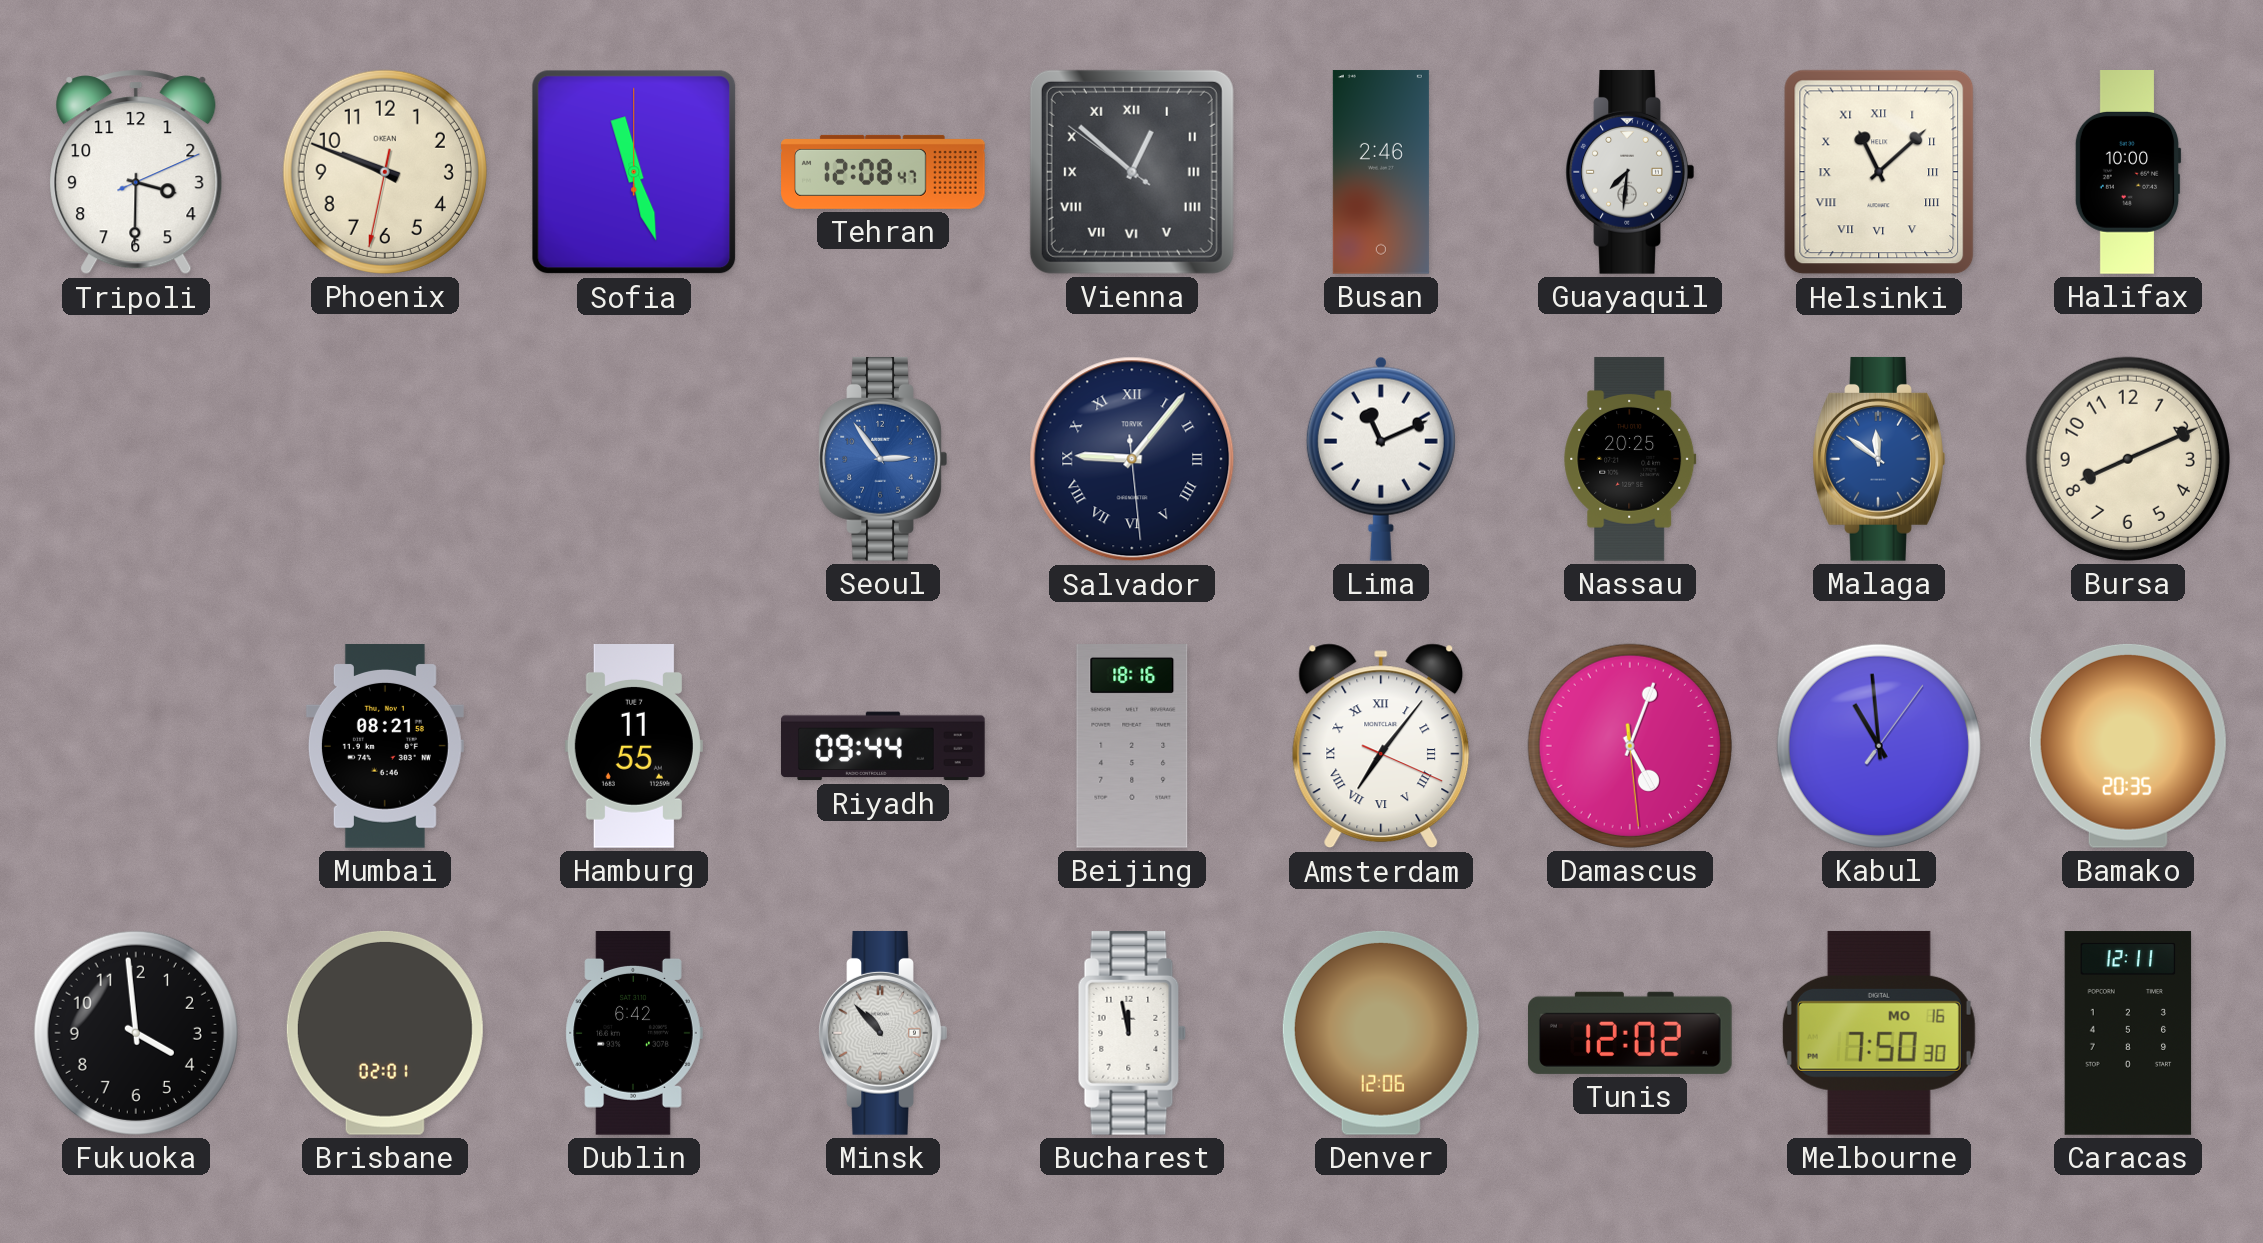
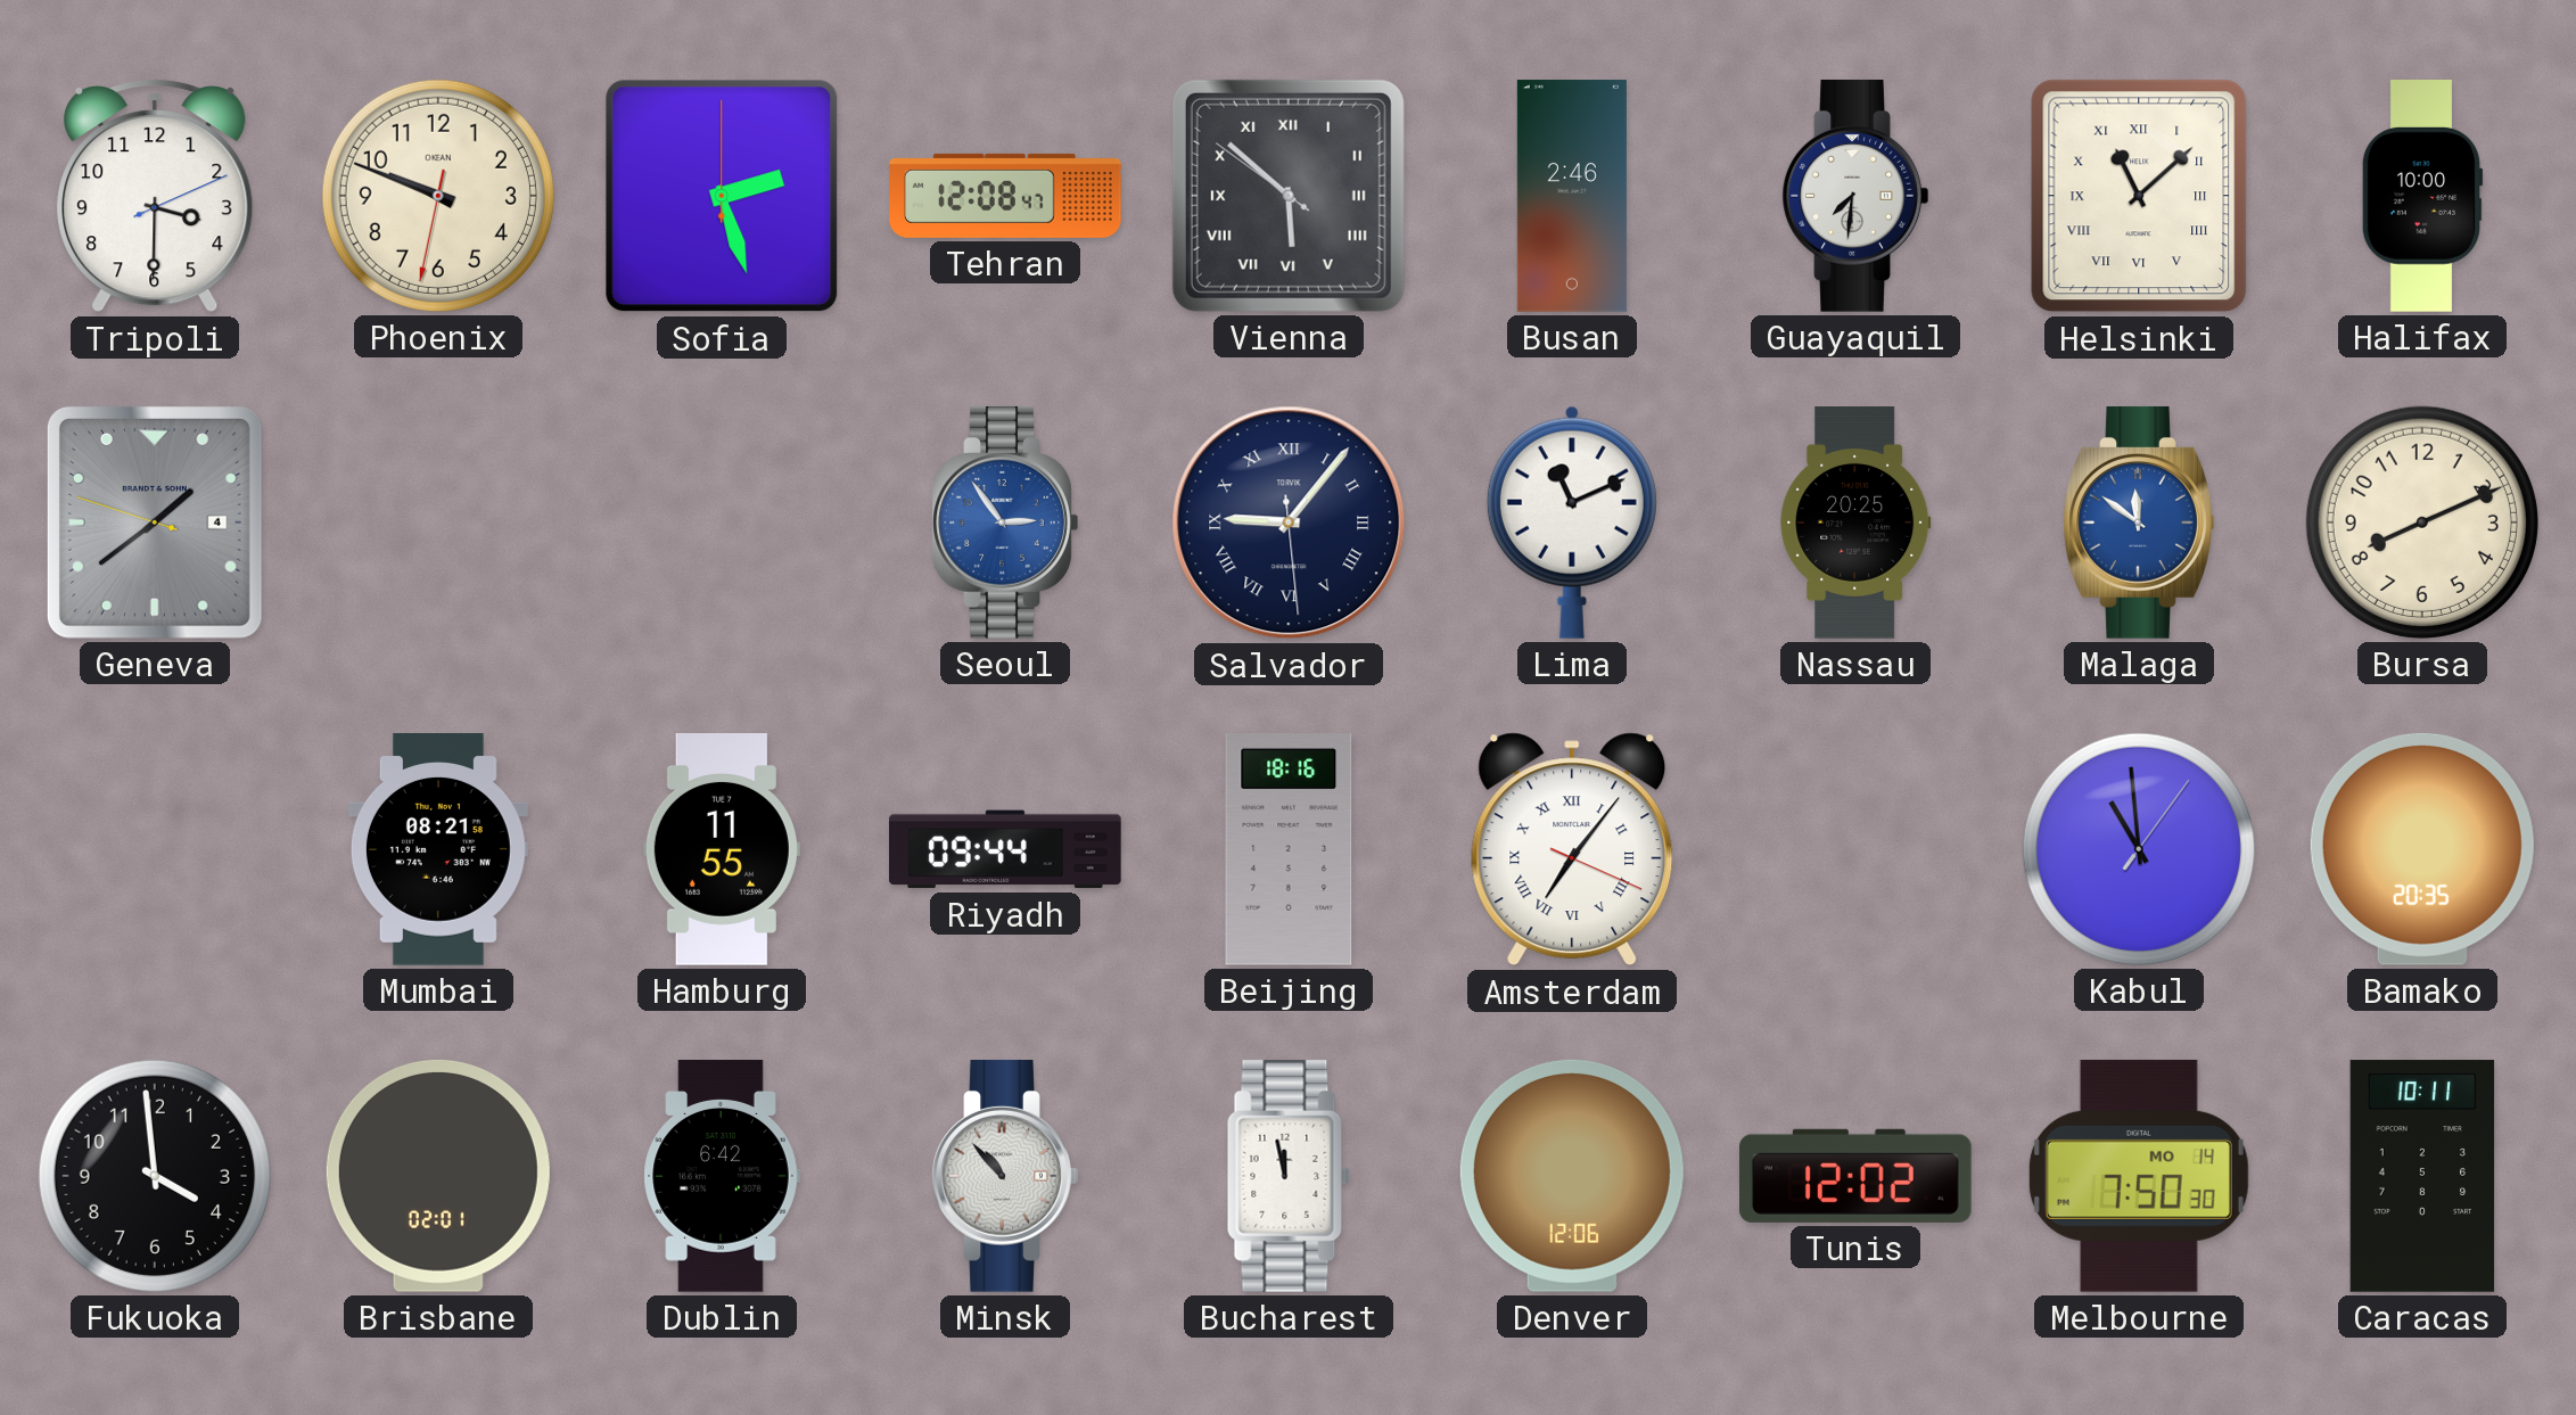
Sofia: 11:27 -> 2:27 (722, 196)
Vienna: 12:51 -> 5:51 (1289, 196)
Geneva: none -> 1:38 (155, 523)
Damascus: 5:03 -> none (1630, 746)
Melbourne date: MO 16 -> MO 14 (2139, 1176)
Caracas: 12:11 -> 10:11 (2422, 1176)
